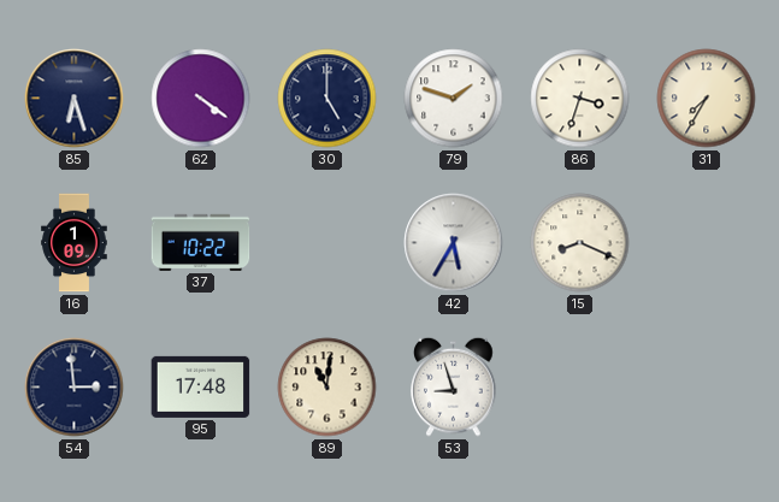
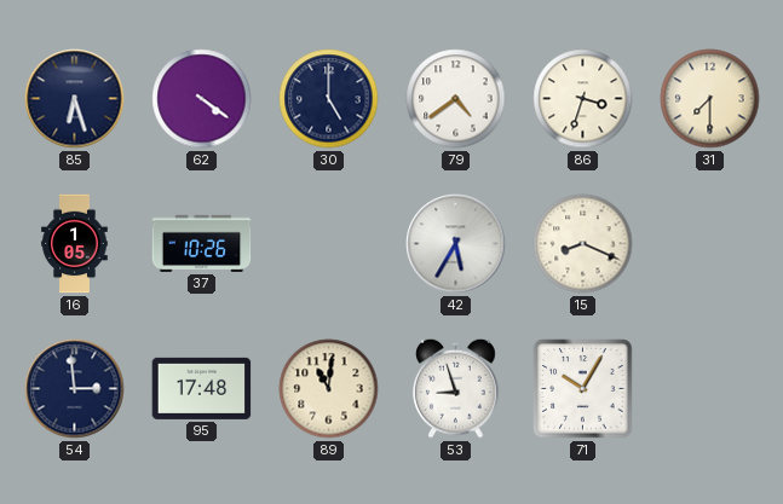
79: 1:48 -> 4:39 (456, 99)
31: 7:35 -> 7:30 (710, 99)
16: 1:09 -> 1:05 (75, 244)
37: 10:22 -> 10:26 (202, 243)
71: none -> 10:05 (583, 389)
